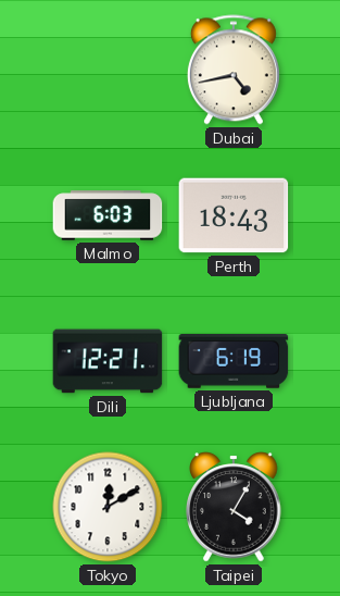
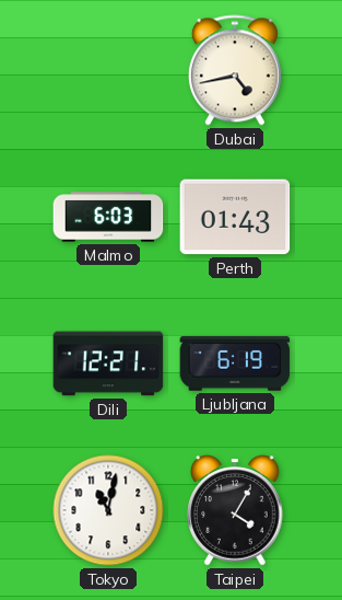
Perth: 18:43 -> 01:43 (235, 217)
Tokyo: 12:10 -> 11:02 (108, 510)
